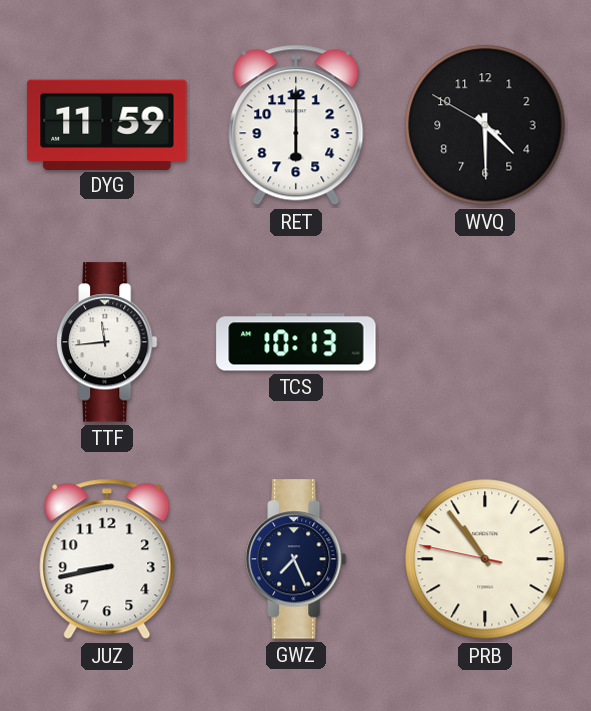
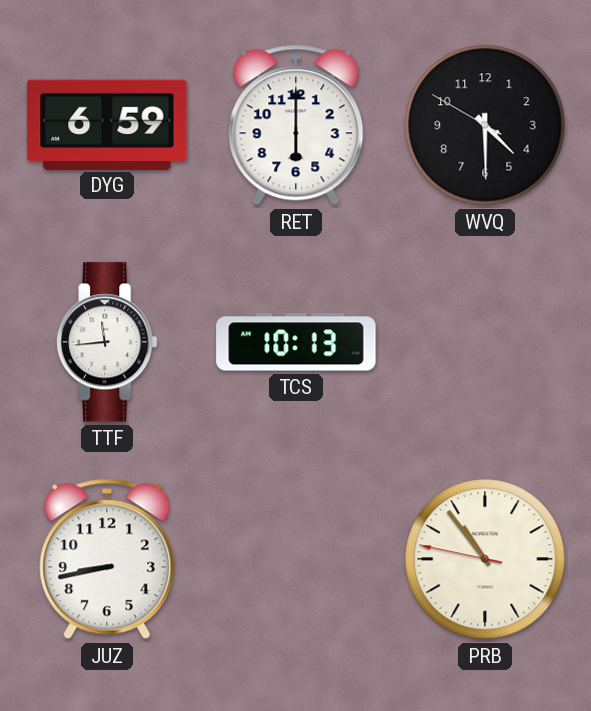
DYG: 11:59 -> 6:59 (107, 124)
GWZ: 7:26 -> none (296, 559)
